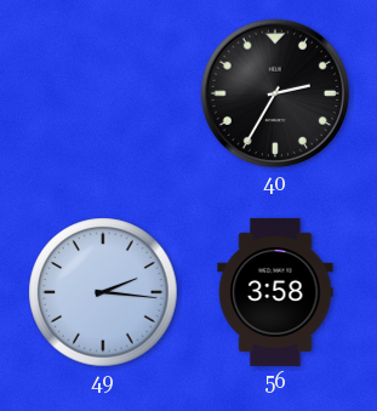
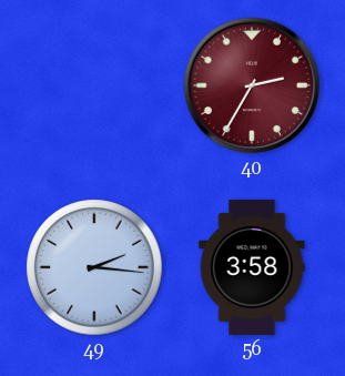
40 dial: black -> burgundy (252, 85)
